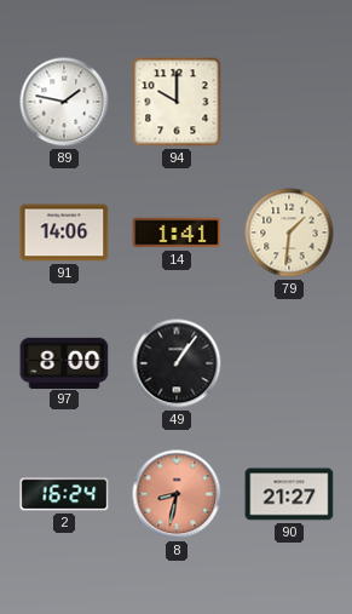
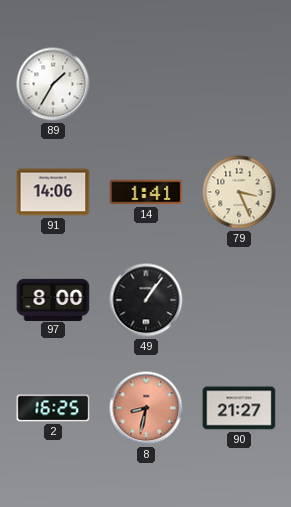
89: 1:47 -> 1:35 (53, 84)
94: 10:00 -> none (177, 102)
79: 1:31 -> 3:26 (239, 192)
2: 16:24 -> 16:25 (53, 408)
